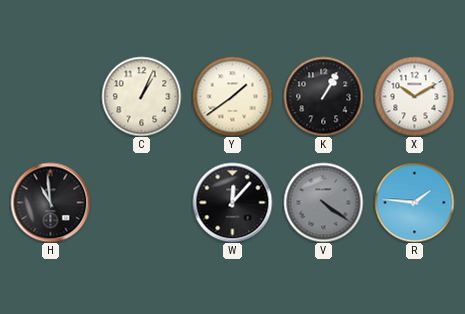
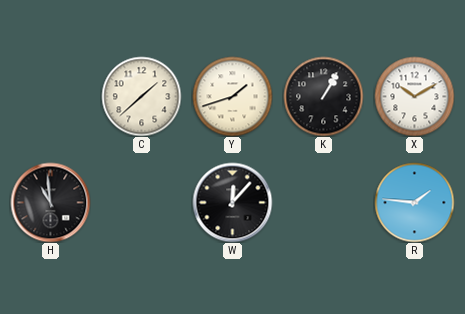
C: 1:04 -> 1:38 (141, 96)
Y: 1:39 -> 1:42 (232, 96)
V: 4:21 -> none (323, 202)
